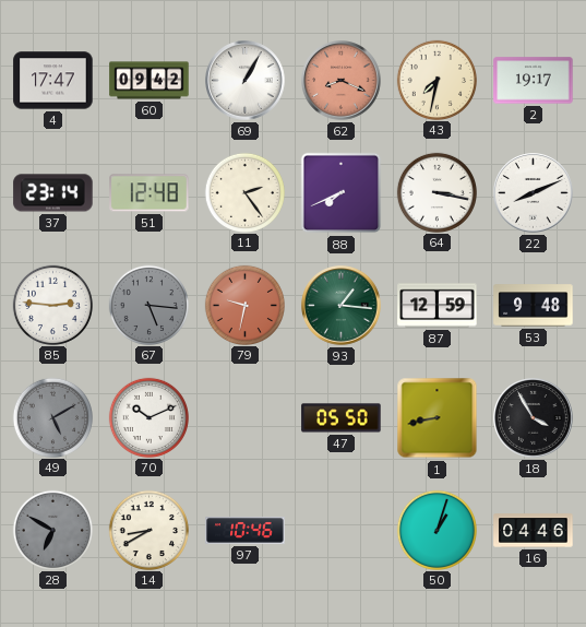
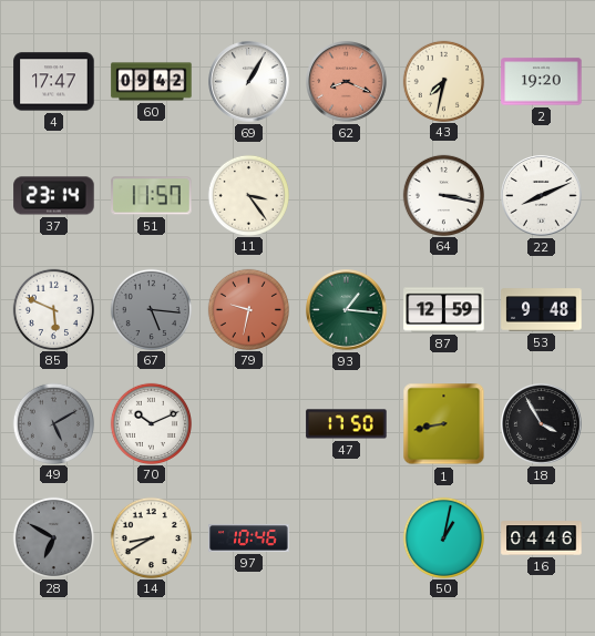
2: 19:17 -> 19:20 (542, 82)
51: 12:48 -> 11:57 (152, 196)
11: 2:24 -> 3:24 (248, 195)
88: 7:41 -> none (342, 193)
85: 2:46 -> 5:49 (53, 309)
47: 05:50 -> 17:50 (347, 424)
50: 1:03 -> 1:02 (443, 537)
